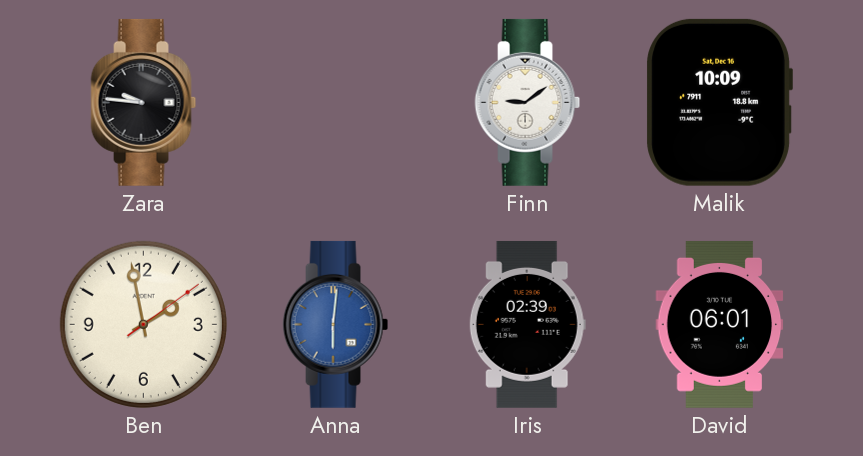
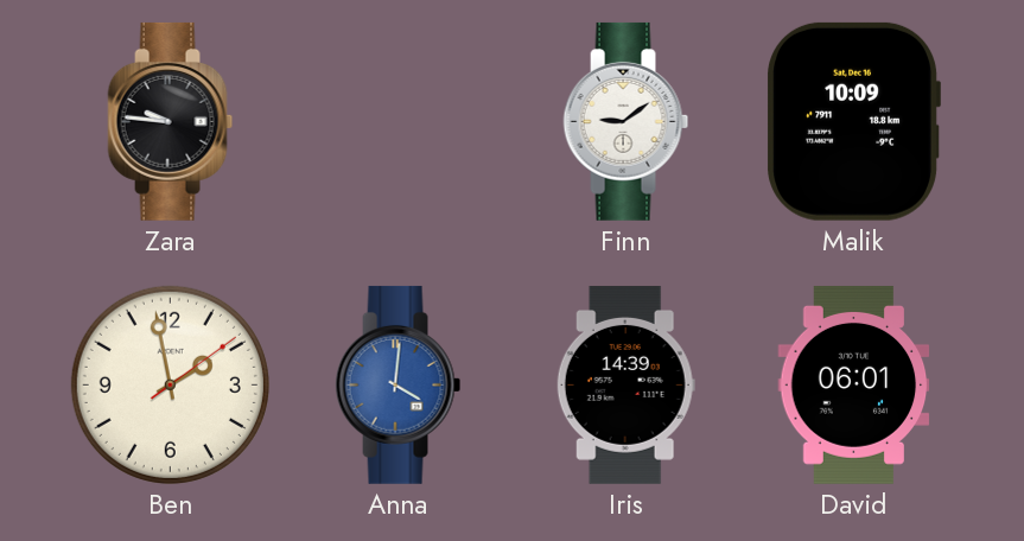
Anna: 6:01 -> 4:01 (399, 384)
Iris: 02:39 -> 14:39 (625, 384)
